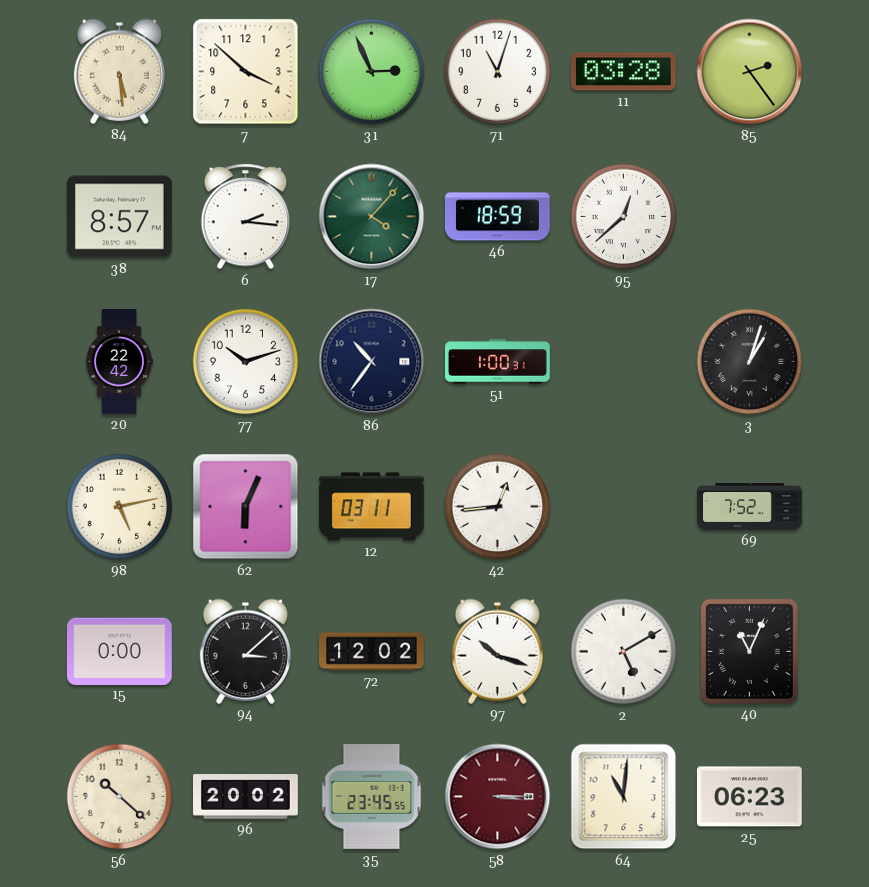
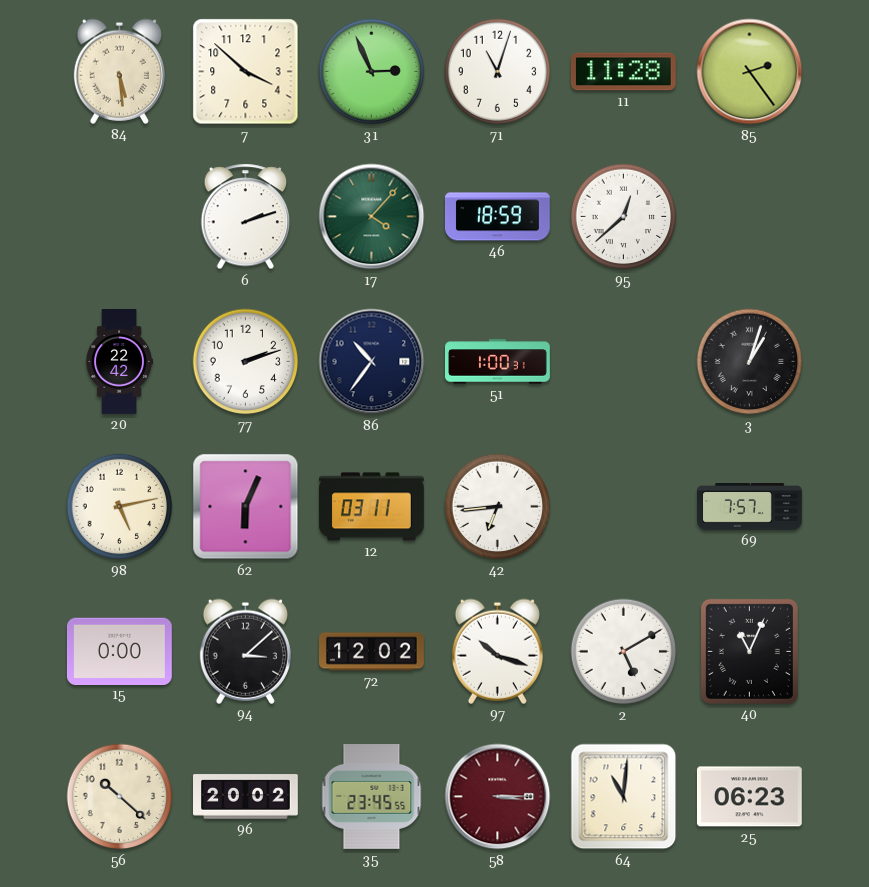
11: 03:28 -> 11:28 (623, 72)
38: 8:57 -> none (119, 217)
6: 2:16 -> 2:12 (246, 217)
77: 10:12 -> 2:12 (246, 362)
42: 12:44 -> 6:44 (498, 507)
69: 7:52 -> 7:57 (750, 507)
